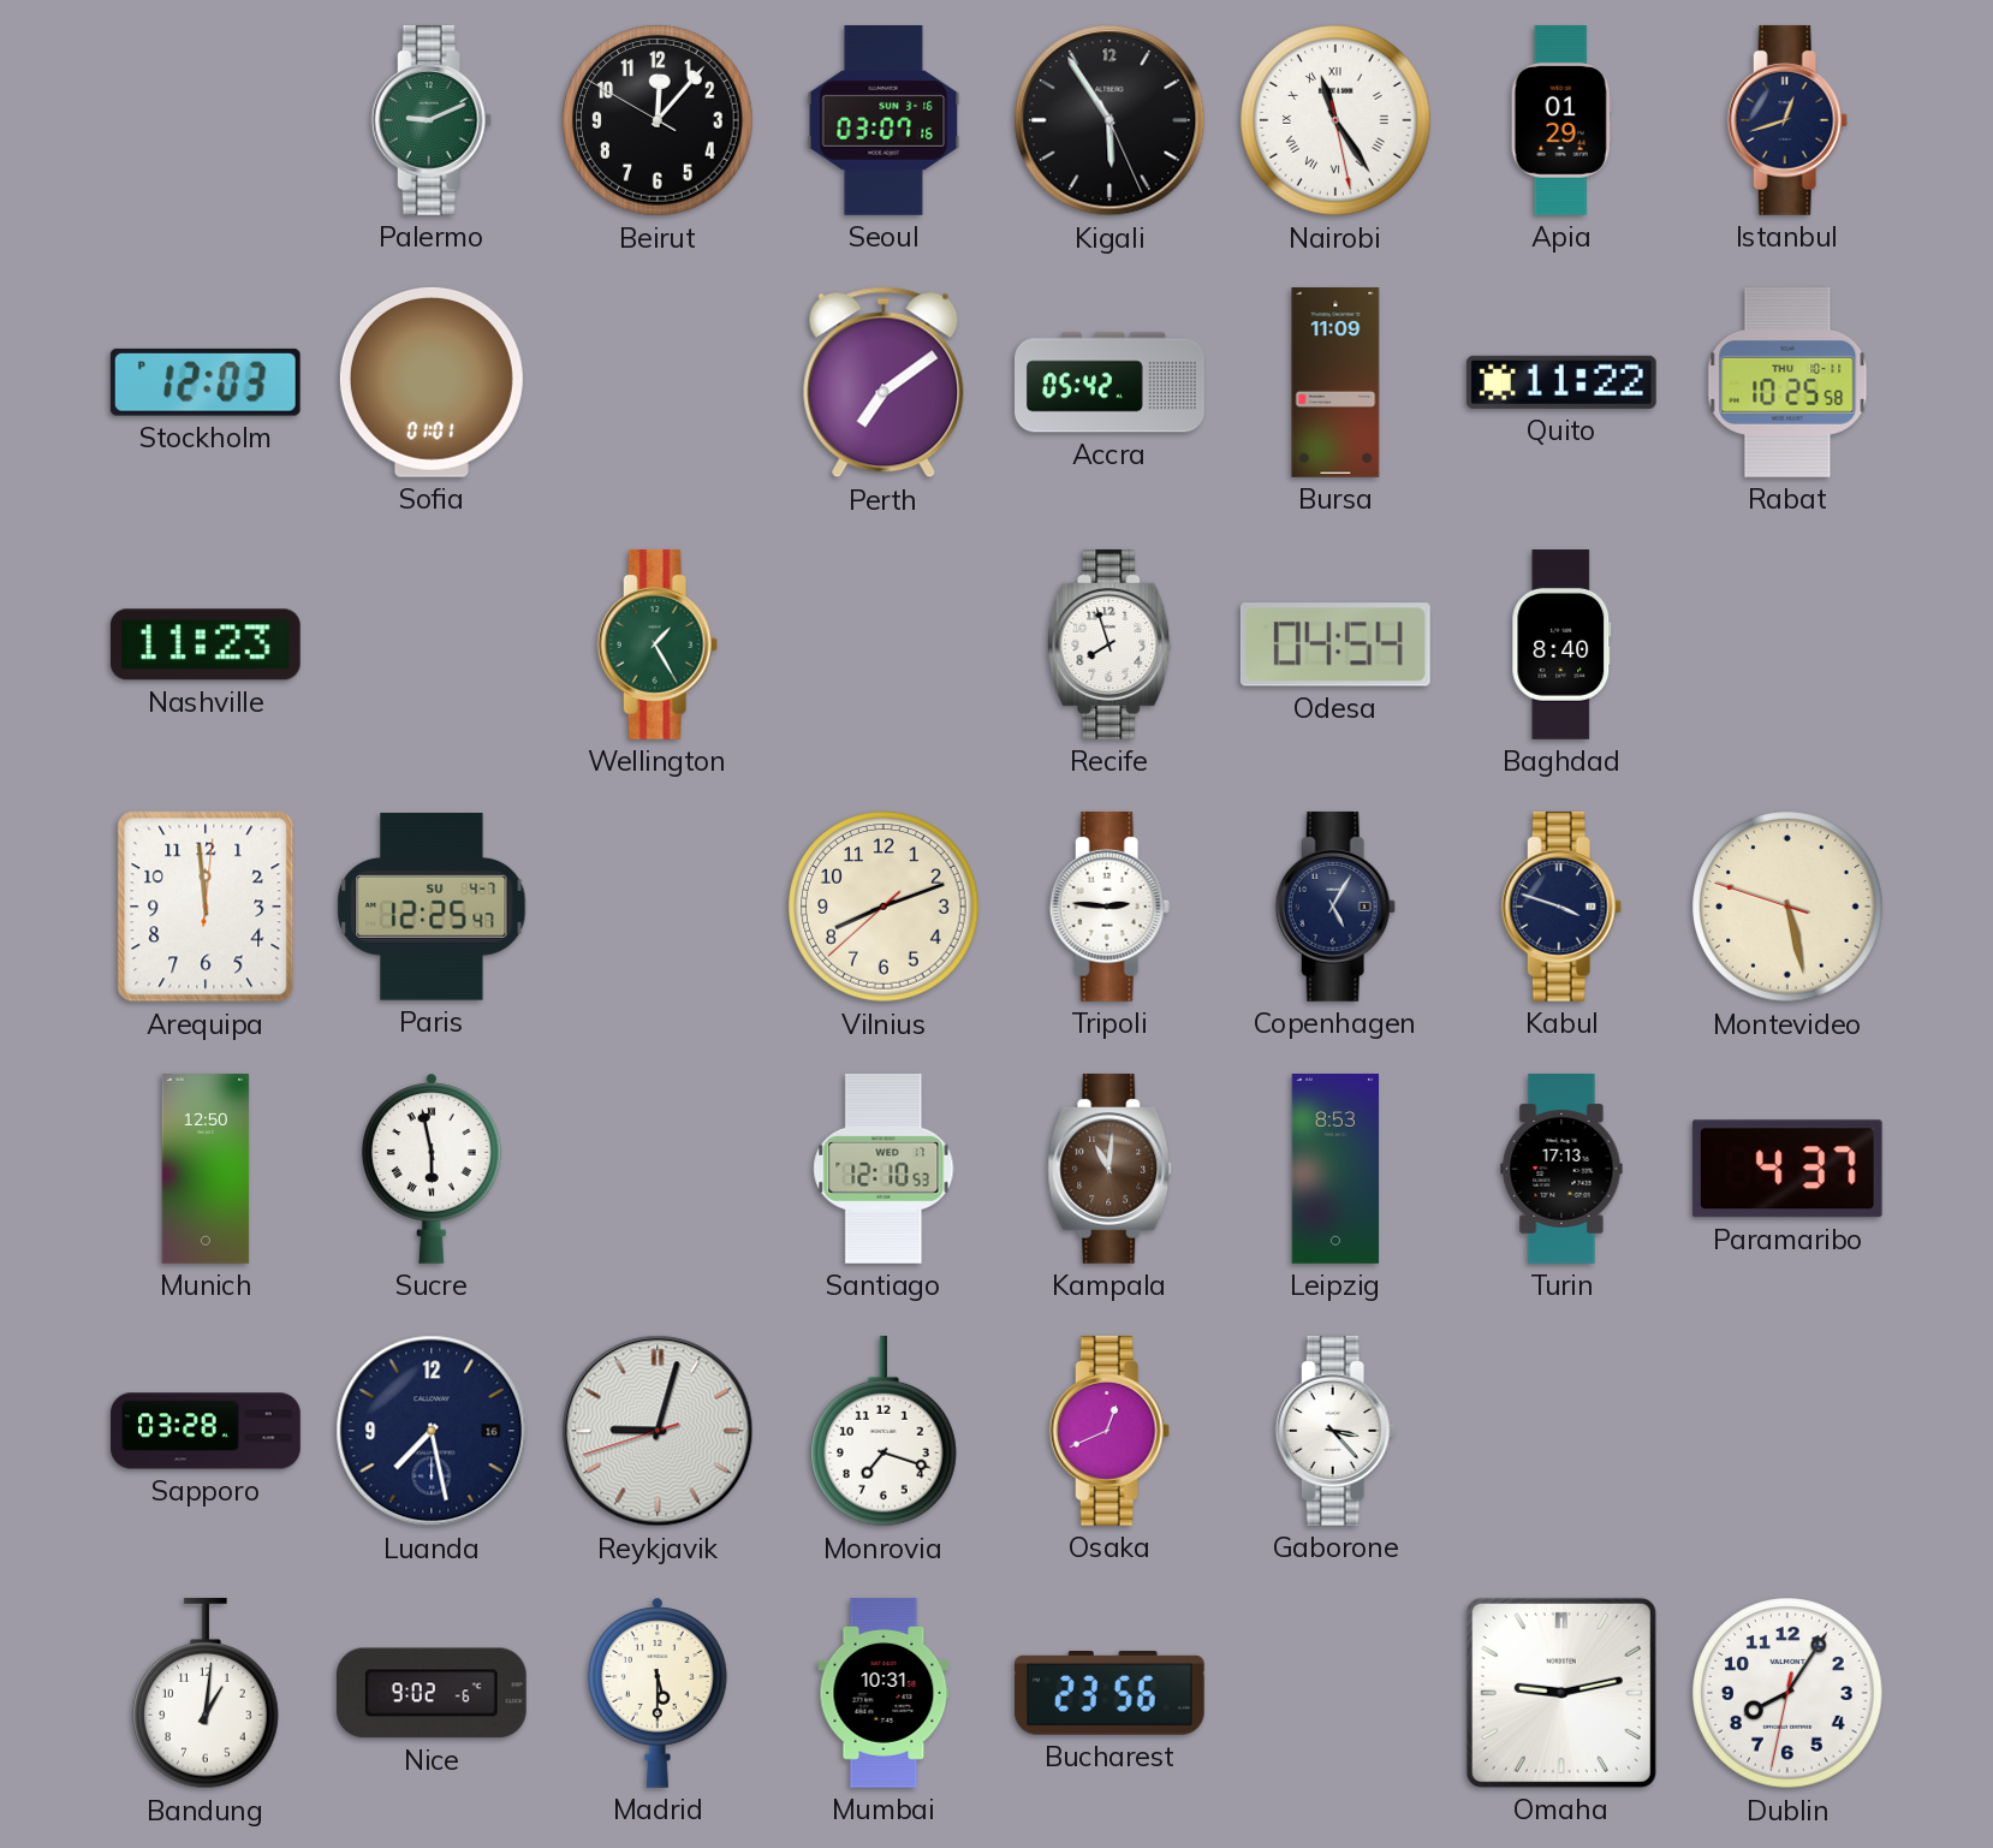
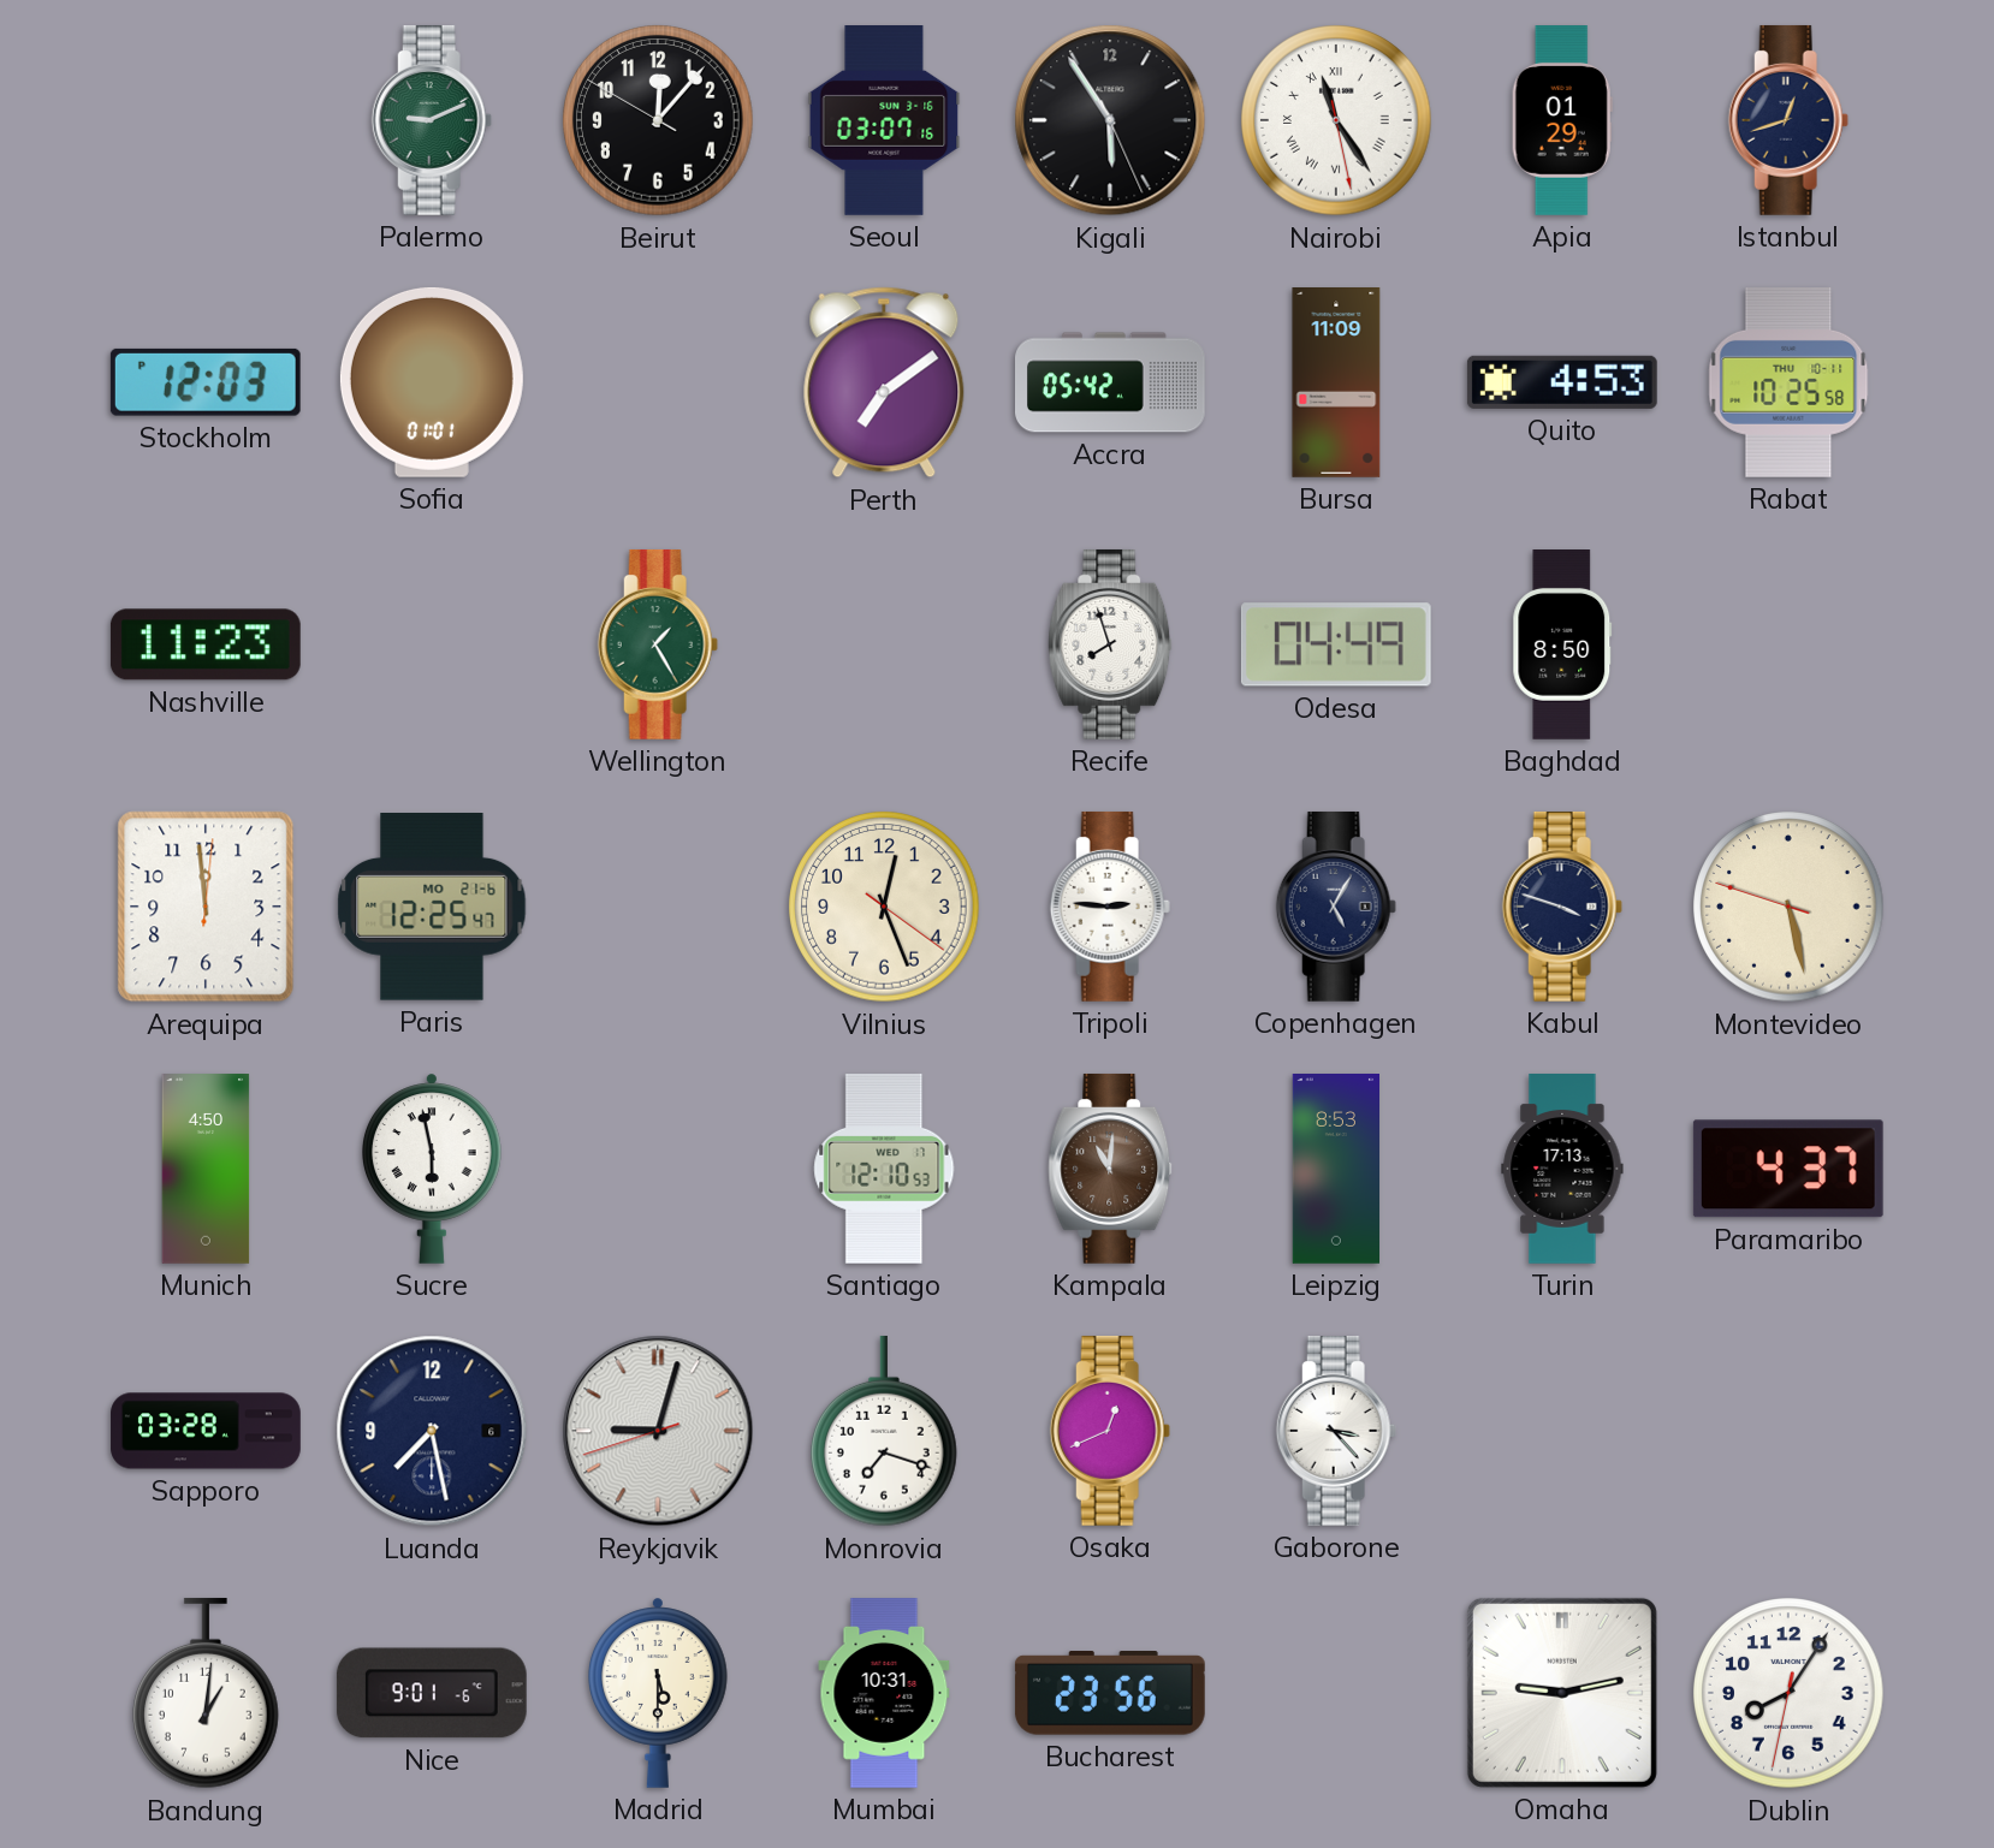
Quito: 11:22 -> 4:53 (1562, 382)
Odesa: 04:54 -> 04:49 (1336, 644)
Baghdad: 8:40 -> 8:50 (1562, 646)
Paris date: SU 4-7 -> MO 21-6 (432, 908)
Vilnius: 8:11 -> 12:26 (884, 907)
Munich: 12:50 -> 4:50 (206, 1170)
Luanda date: 16 -> 6 (432, 1431)
Nice: 9:02 -> 9:01 (432, 1693)
